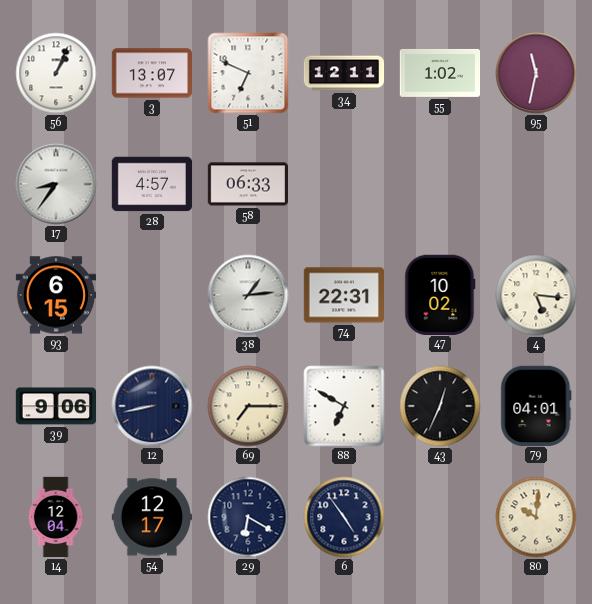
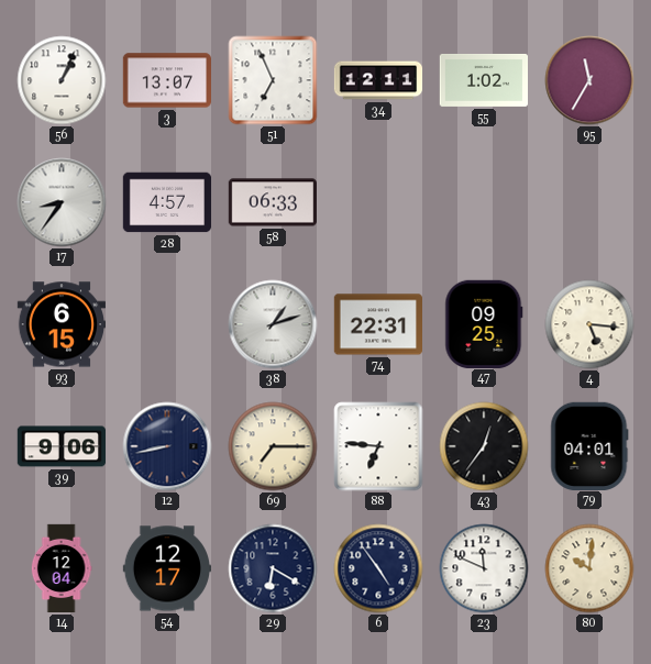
51: 6:49 -> 6:56 (273, 80)
95: 11:32 -> 11:35 (589, 80)
38: 1:14 -> 1:12 (273, 324)
47: 10:02 -> 09:25 (484, 323)
88: 6:50 -> 6:46 (378, 446)
43: 12:34 -> 12:36 (484, 446)
23: none -> 11:49 (484, 568)
